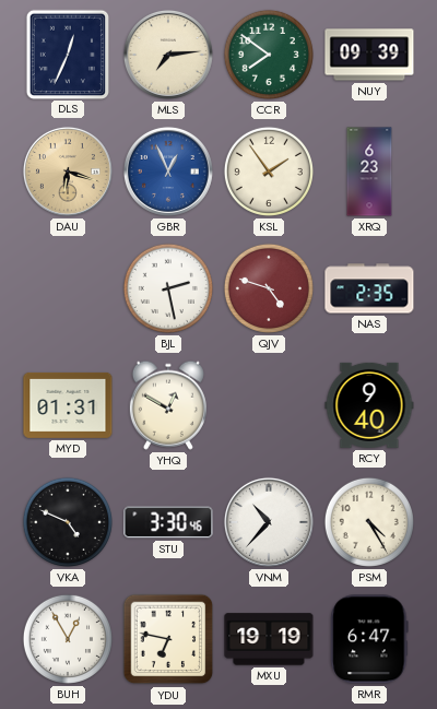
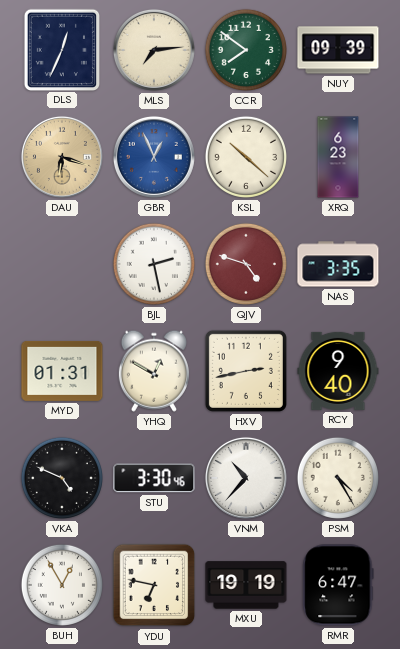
KSL: 1:54 -> 10:22 (246, 157)
NAS: 2:35 -> 3:35 (338, 264)
HXV: none -> 2:43 (246, 371)
